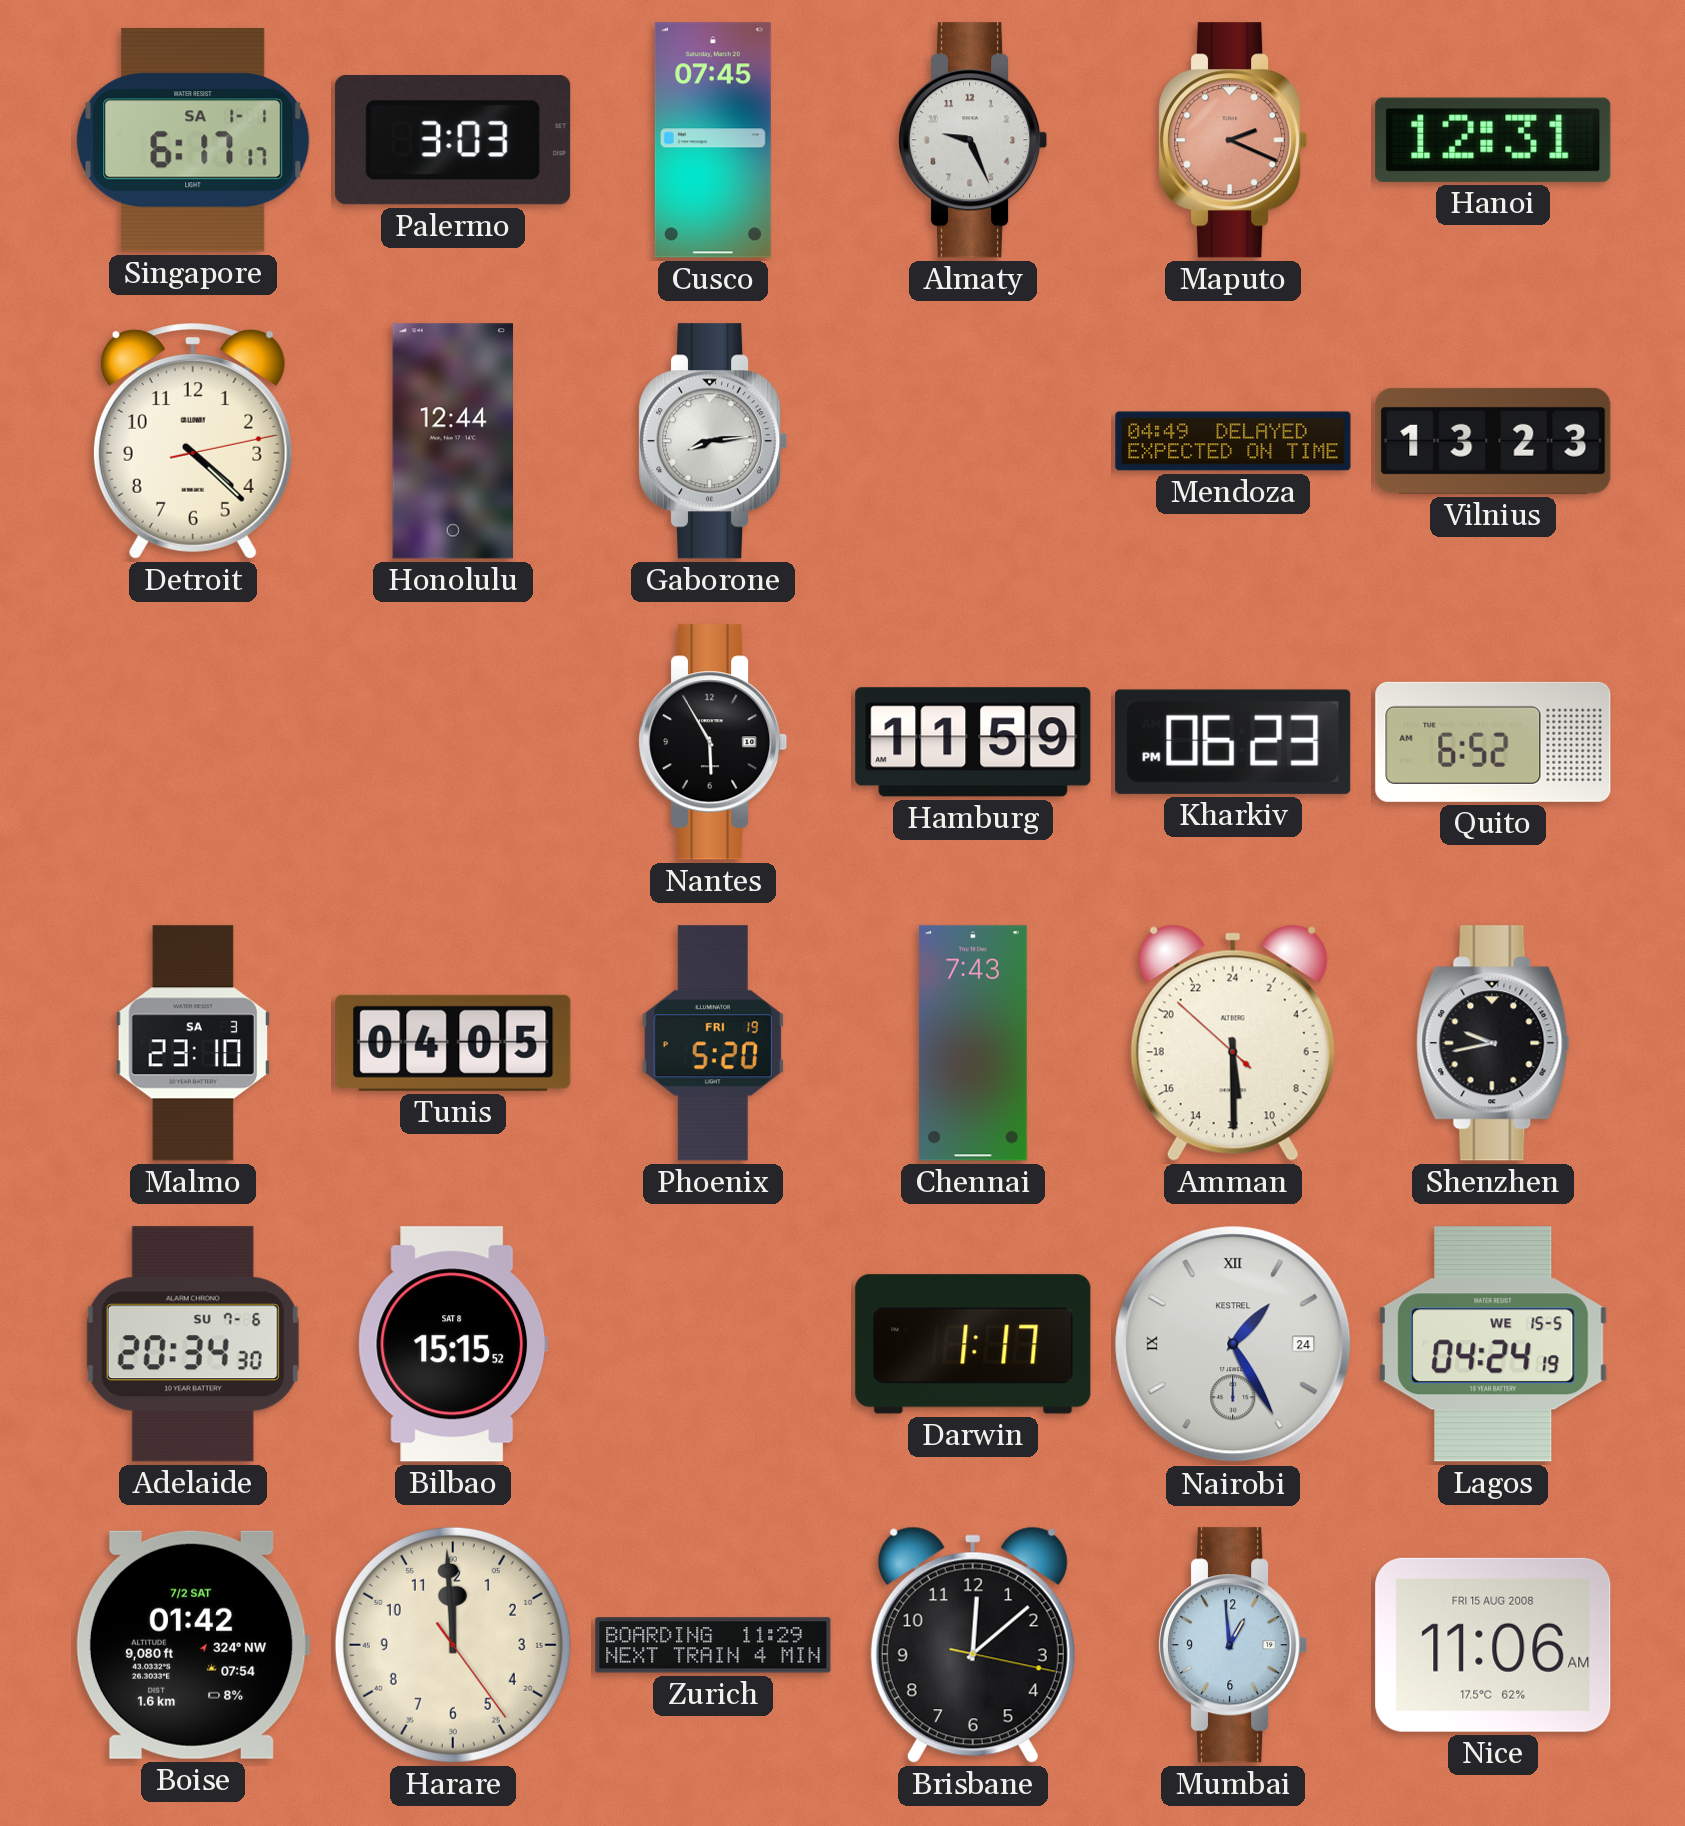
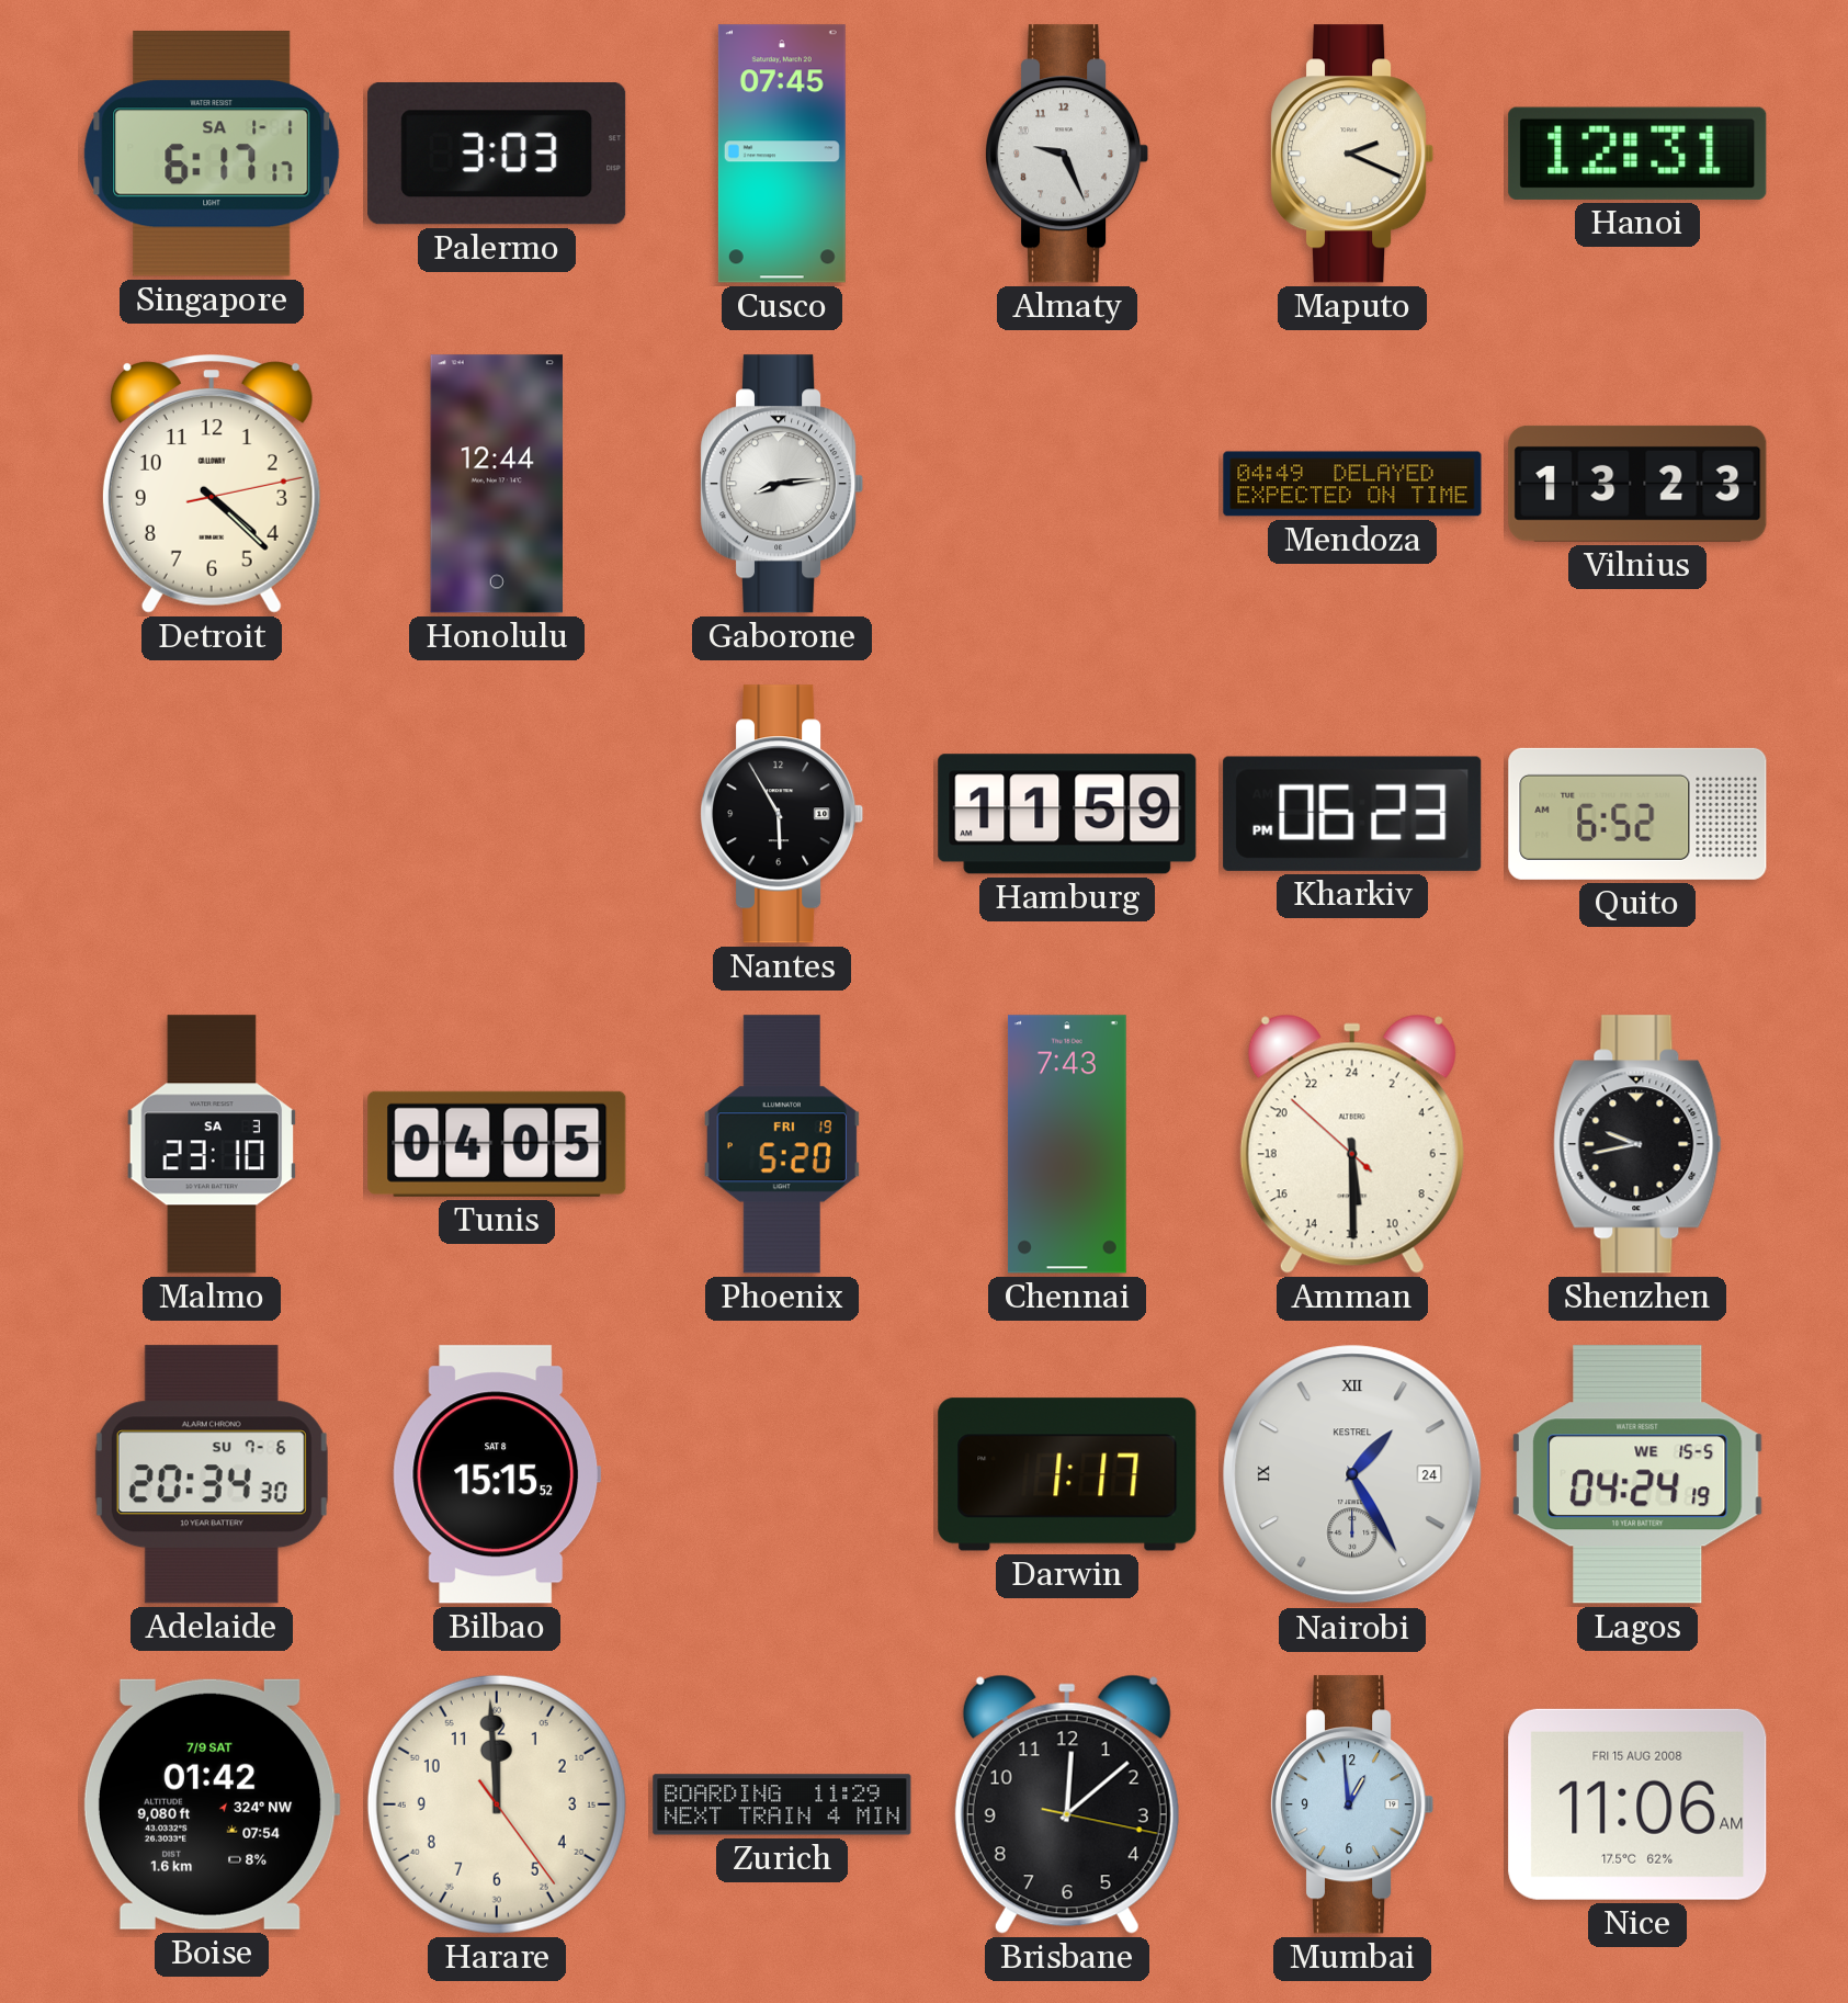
Maputo dial: salmon -> cream (1353, 154)
Boise date: 7/2 SAT -> 7/9 SAT (212, 1804)
